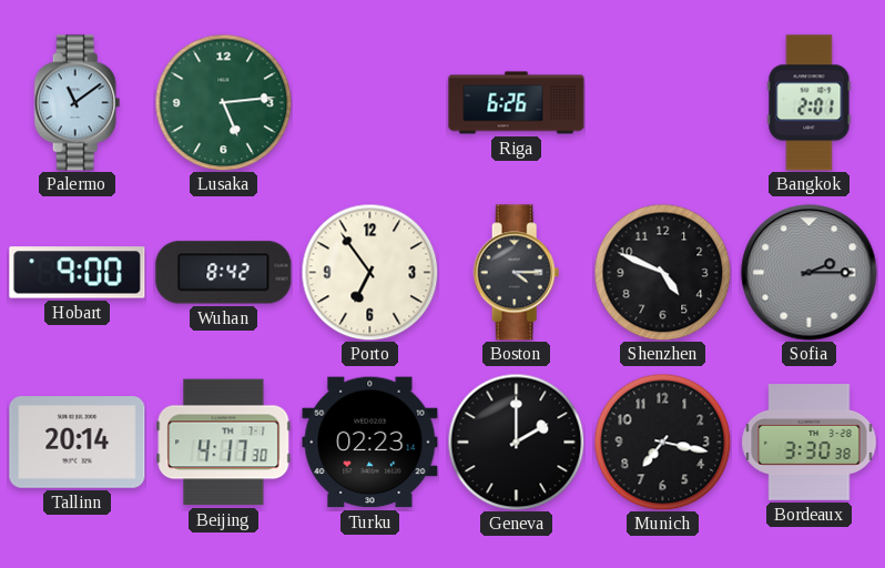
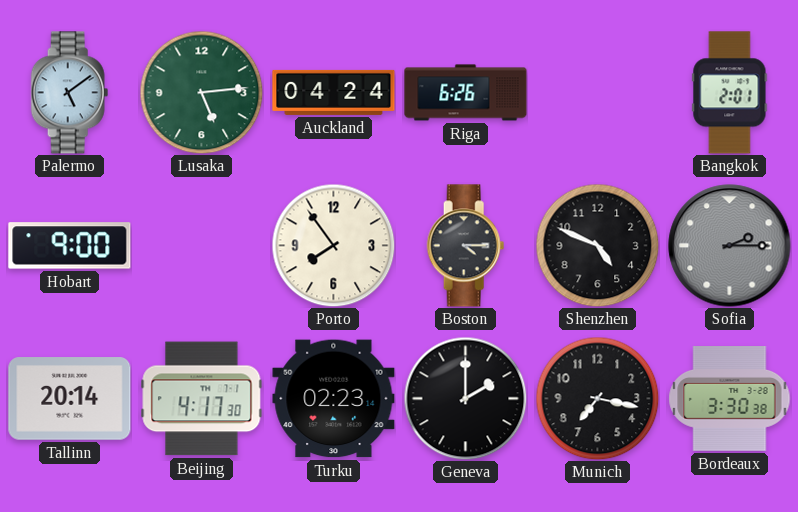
Palermo: 11:09 -> 5:09 (70, 93)
Auckland: none -> 04:24 (334, 92)
Wuhan: 8:42 -> none (224, 273)
Porto: 6:54 -> 7:54 (333, 245)
